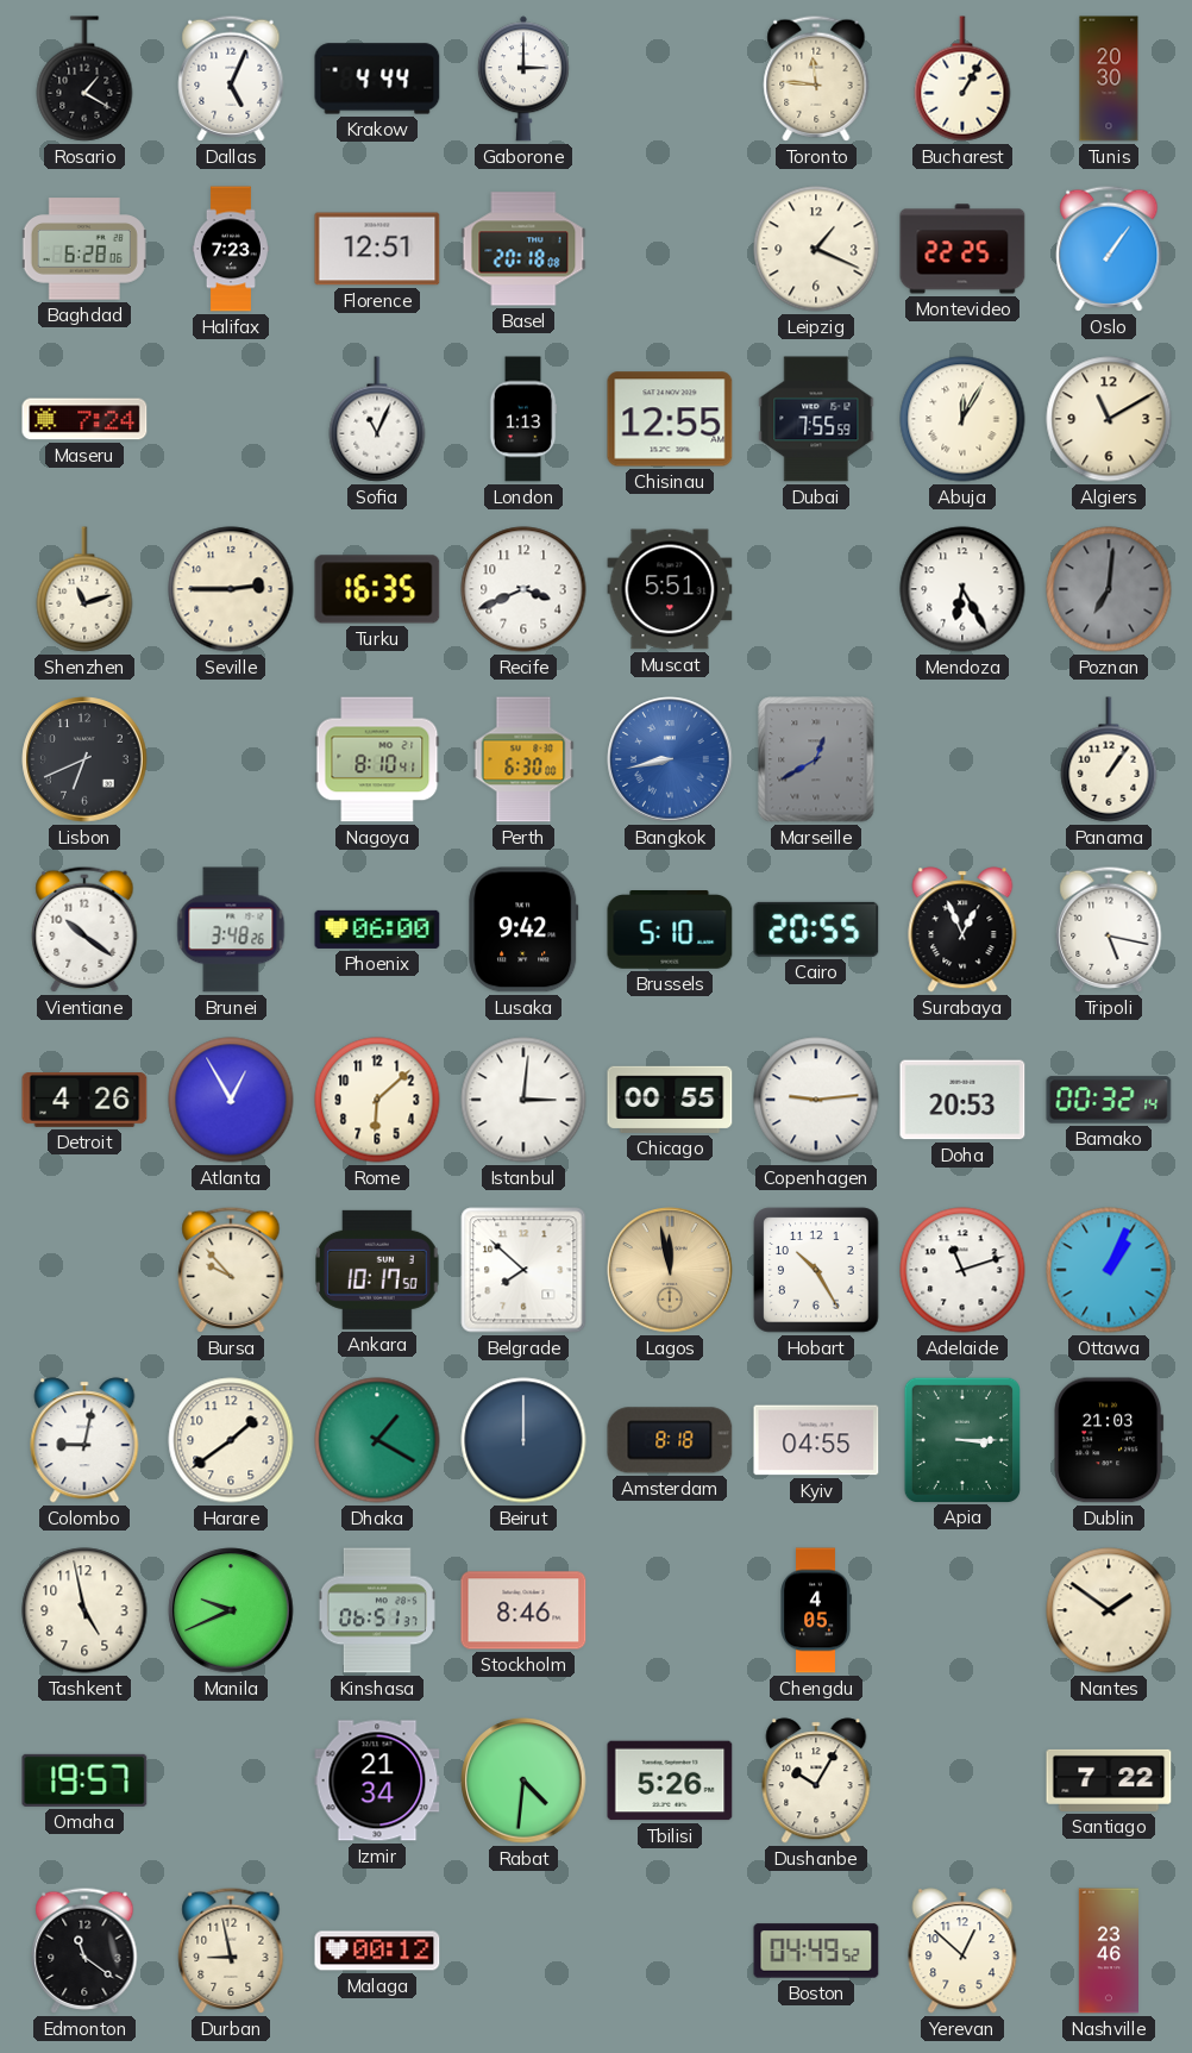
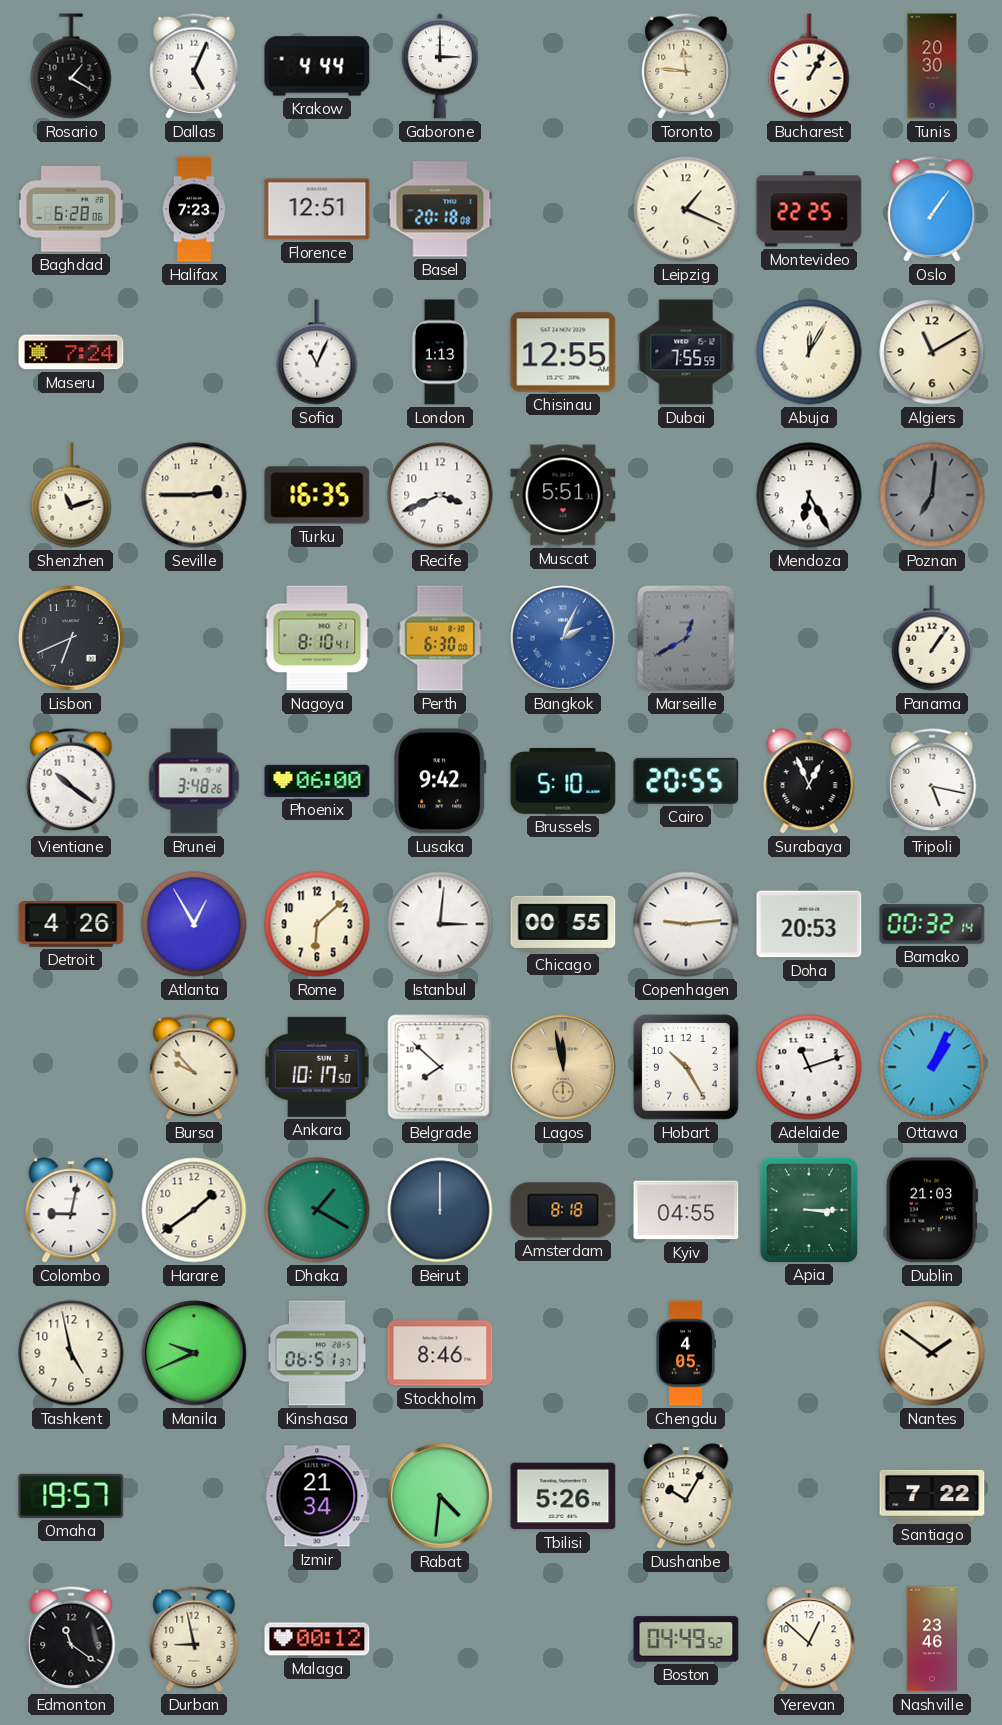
Bangkok: 8:43 -> 2:04 (563, 638)
